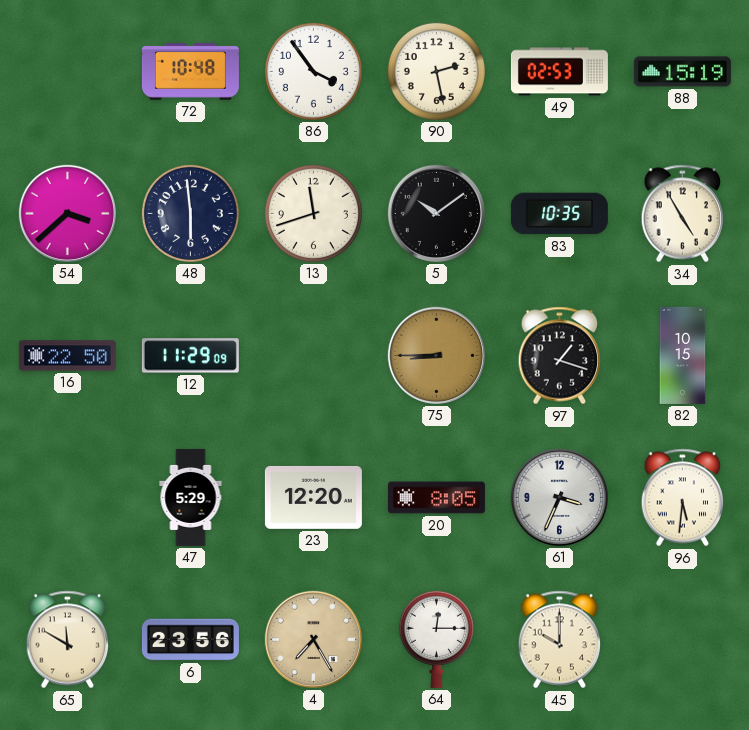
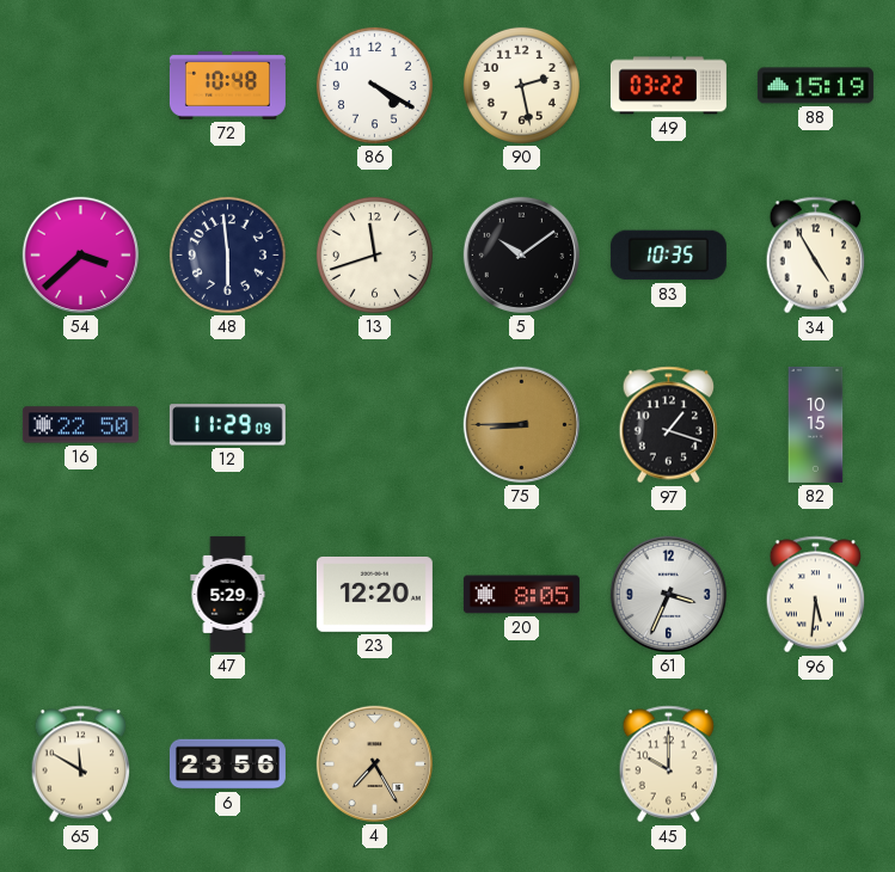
86: 3:54 -> 4:20 (374, 85)
49: 02:53 -> 03:22 (668, 86)
64: 12:15 -> none (436, 639)
